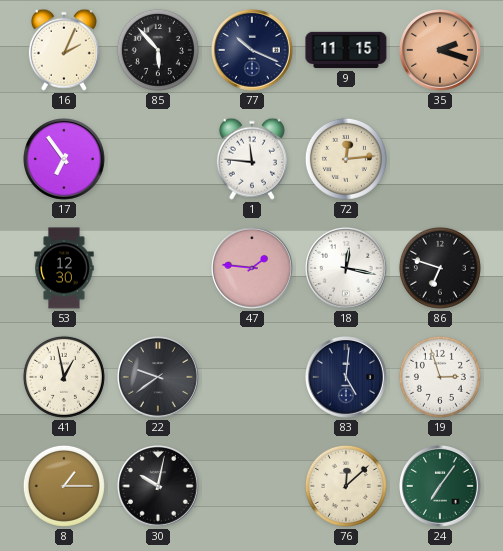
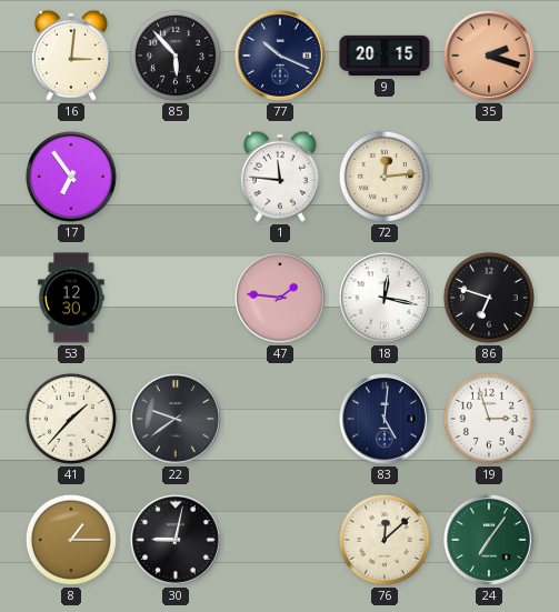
16: 2:04 -> 3:01 (71, 56)
9: 11:15 -> 20:15 (385, 56)
41: 12:58 -> 1:37 (71, 419)
30: 10:02 -> 9:02 (177, 541)
